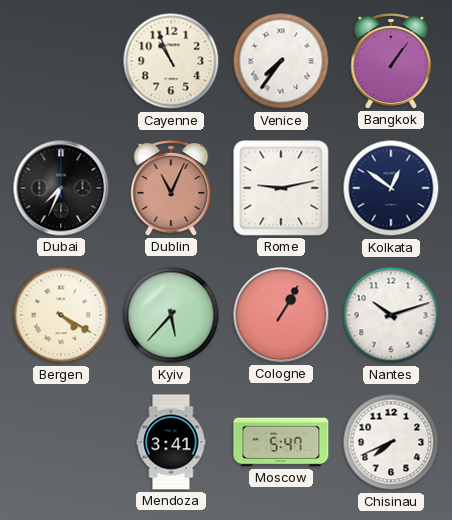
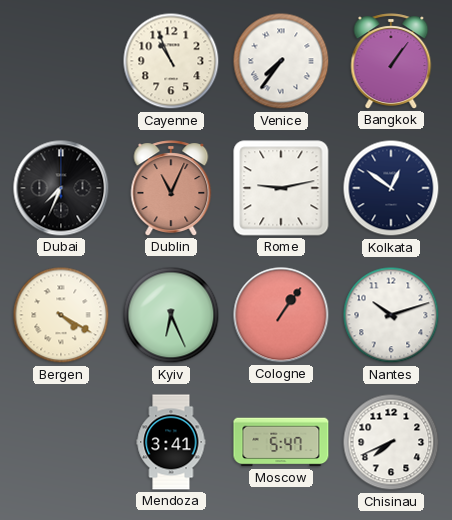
Kyiv: 5:37 -> 6:26 (171, 315)
Cologne: 1:05 -> 1:06 (281, 315)
